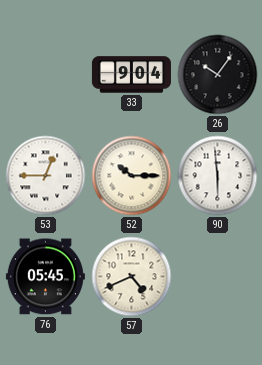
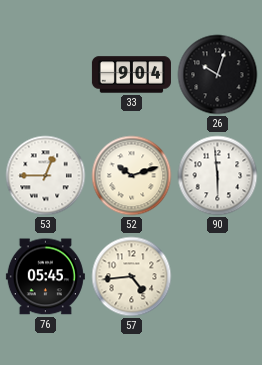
26: 10:06 -> 10:03 (218, 75)
52: 10:15 -> 10:12 (132, 176)
57: 4:41 -> 4:44 (132, 277)
